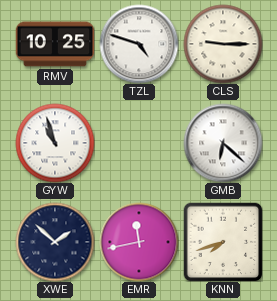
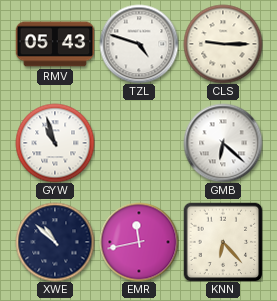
RMV: 10:25 -> 05:43 (55, 44)
XWE: 1:52 -> 10:52 (55, 242)
KNN: 7:42 -> 6:23 (223, 242)
